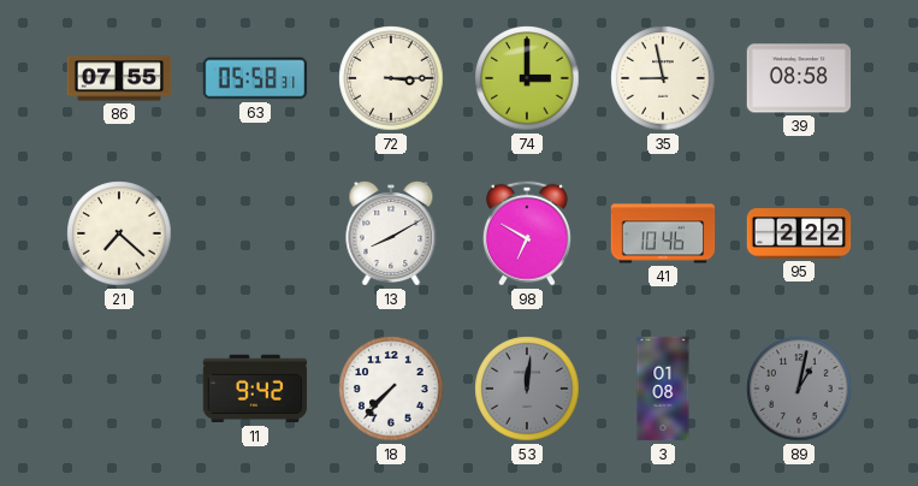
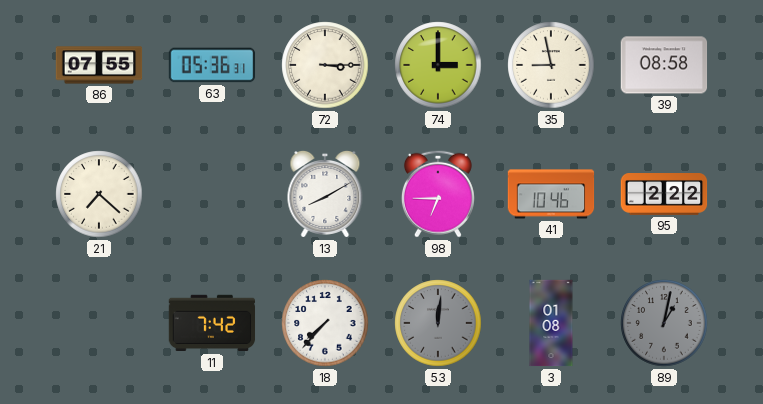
63: 05:58 -> 05:36 (212, 65)
98: 6:50 -> 6:45 (438, 194)
11: 9:42 -> 7:42 (212, 323)
